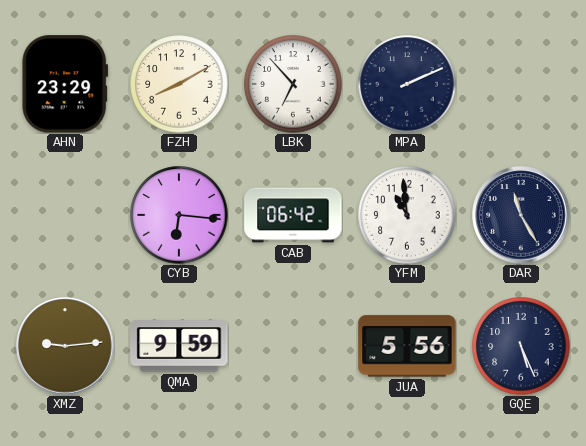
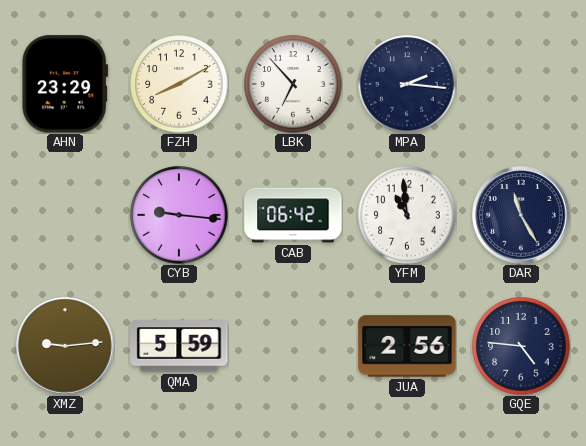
MPA: 2:11 -> 2:16 (407, 84)
CYB: 6:16 -> 9:16 (179, 215)
QMA: 9:59 -> 5:59 (179, 346)
JUA: 5:56 -> 2:56 (407, 346)
GQE: 5:26 -> 4:46 (521, 346)
